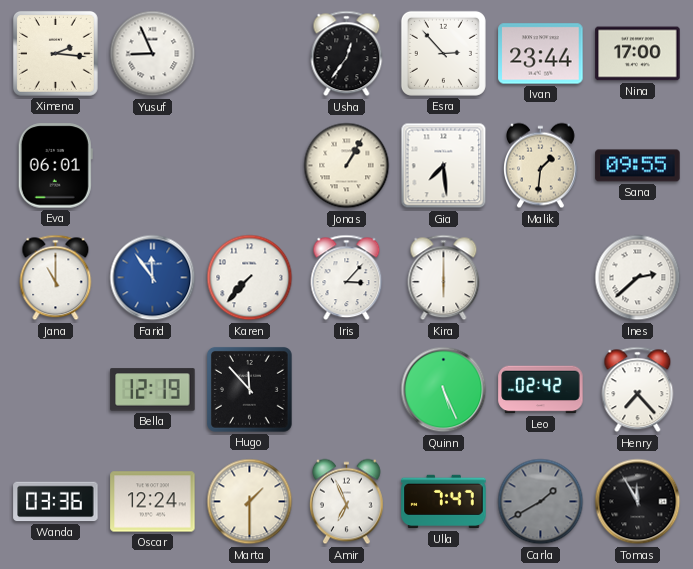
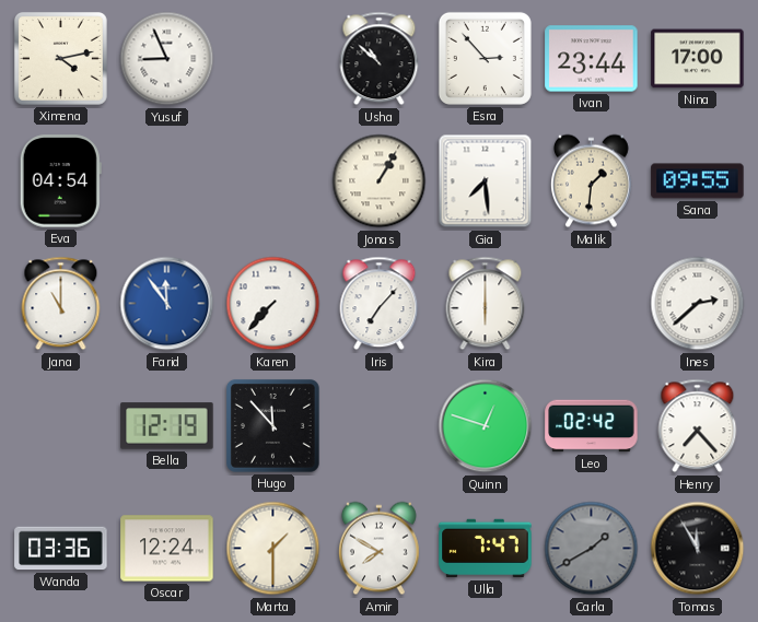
Ximena: 2:16 -> 4:13 (60, 58)
Usha: 12:36 -> 10:52 (380, 59)
Eva: 06:01 -> 04:54 (60, 181)
Iris: 3:07 -> 7:07 (380, 304)
Quinn: 5:26 -> 12:48 (486, 426)
Amir: 6:56 -> 7:50 (378, 549)
